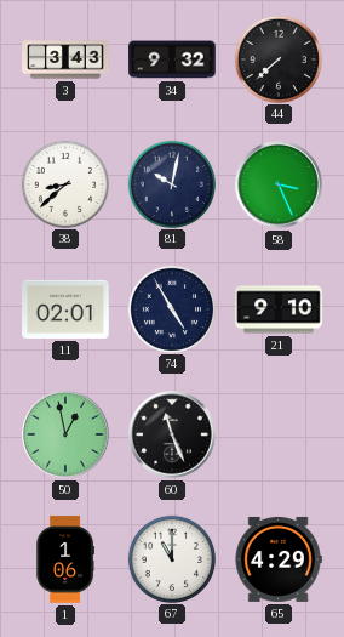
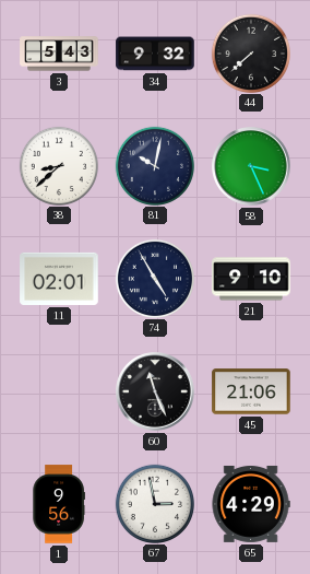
3: 3:43 -> 5:43 (59, 54)
50: 12:58 -> none (65, 434)
45: none -> 21:06 (251, 391)
1: 1:06 -> 9:56 (59, 504)
67: 11:00 -> 2:58 (154, 503)
